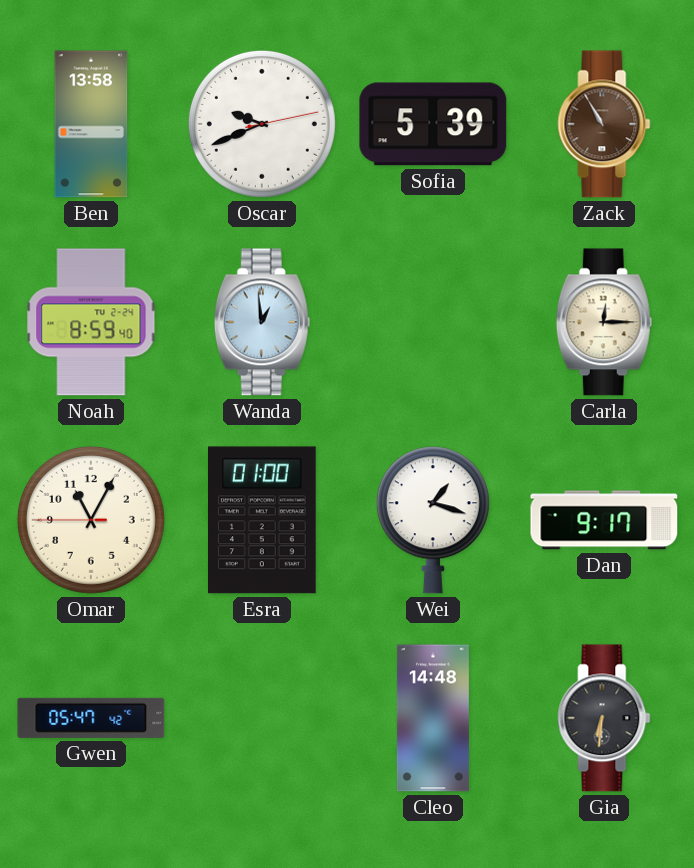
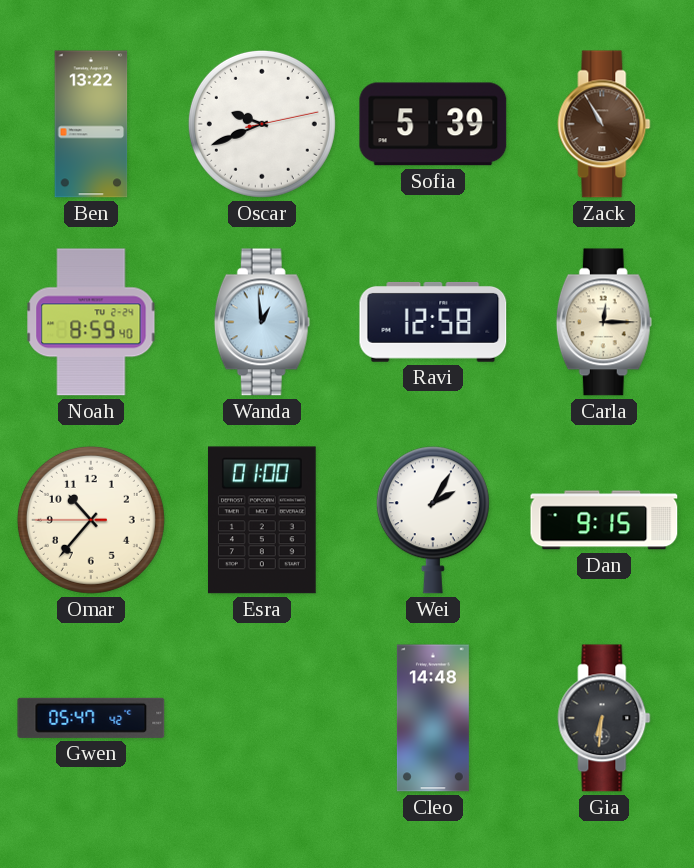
Ben: 13:58 -> 13:22 (91, 124)
Ravi: none -> 12:58 (433, 322)
Omar: 11:04 -> 10:36 (91, 520)
Wei: 1:18 -> 2:05 (433, 520)
Dan: 9:17 -> 9:15 (604, 520)
